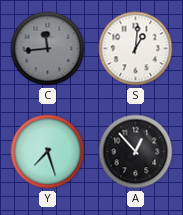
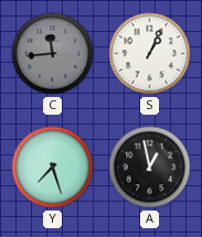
S: 1:01 -> 1:04 (150, 54)
A: 12:53 -> 12:58 (150, 168)
